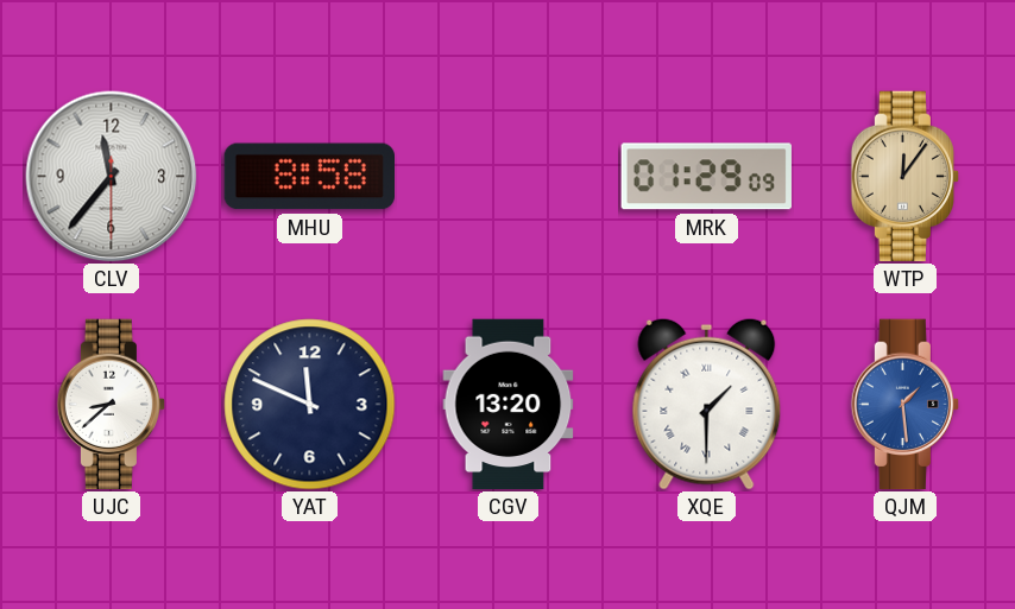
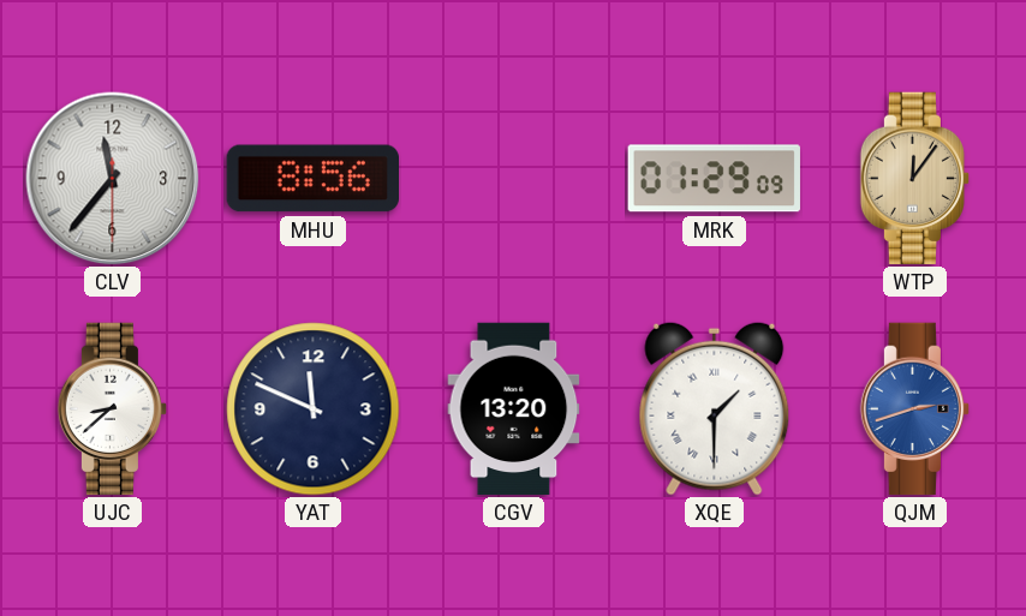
MHU: 8:58 -> 8:56 (312, 179)
QJM: 1:29 -> 2:42 (915, 409)
